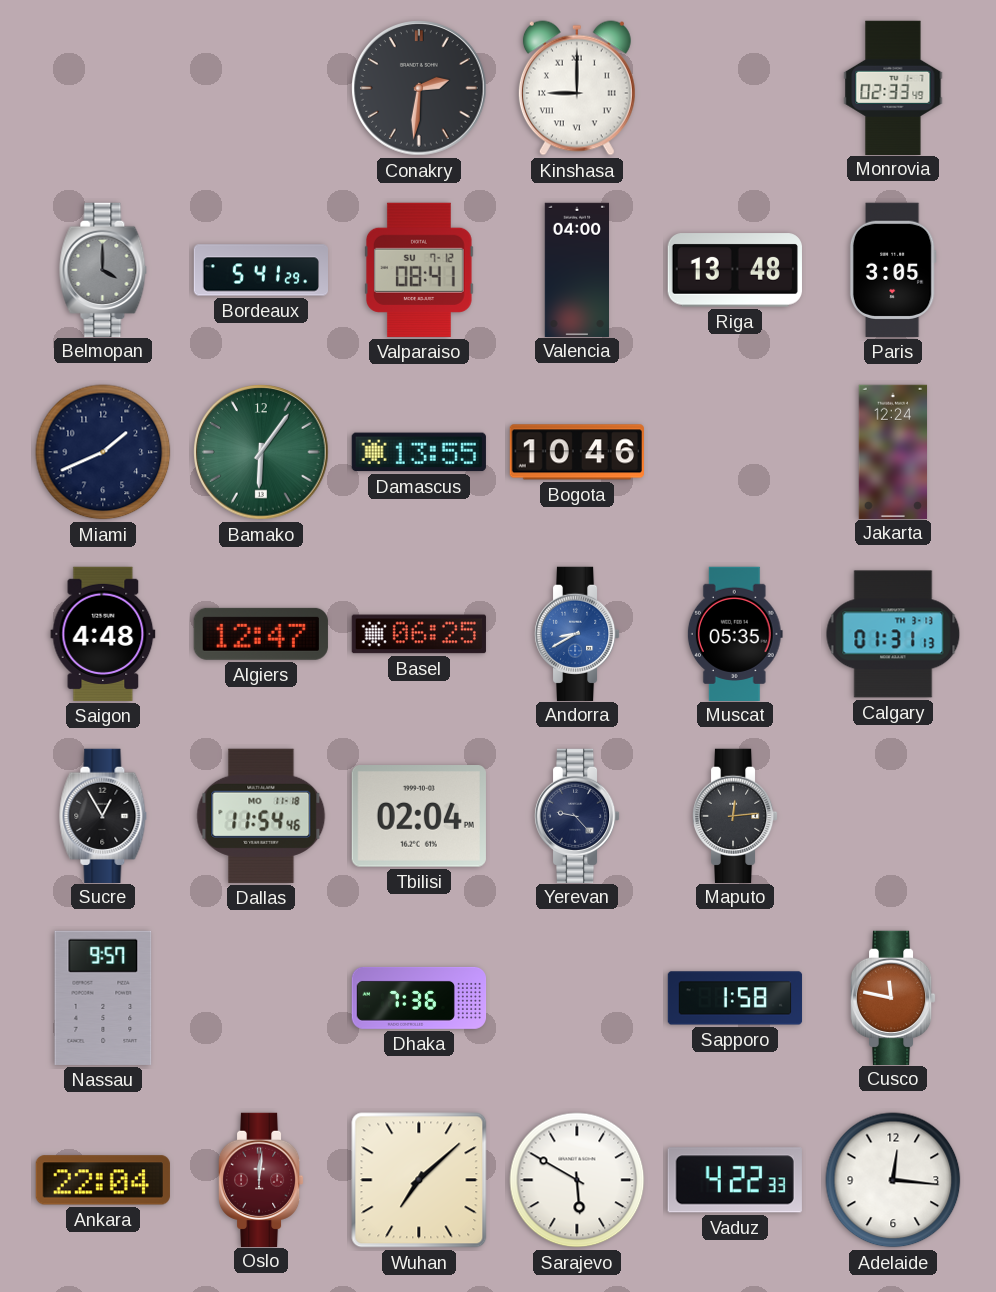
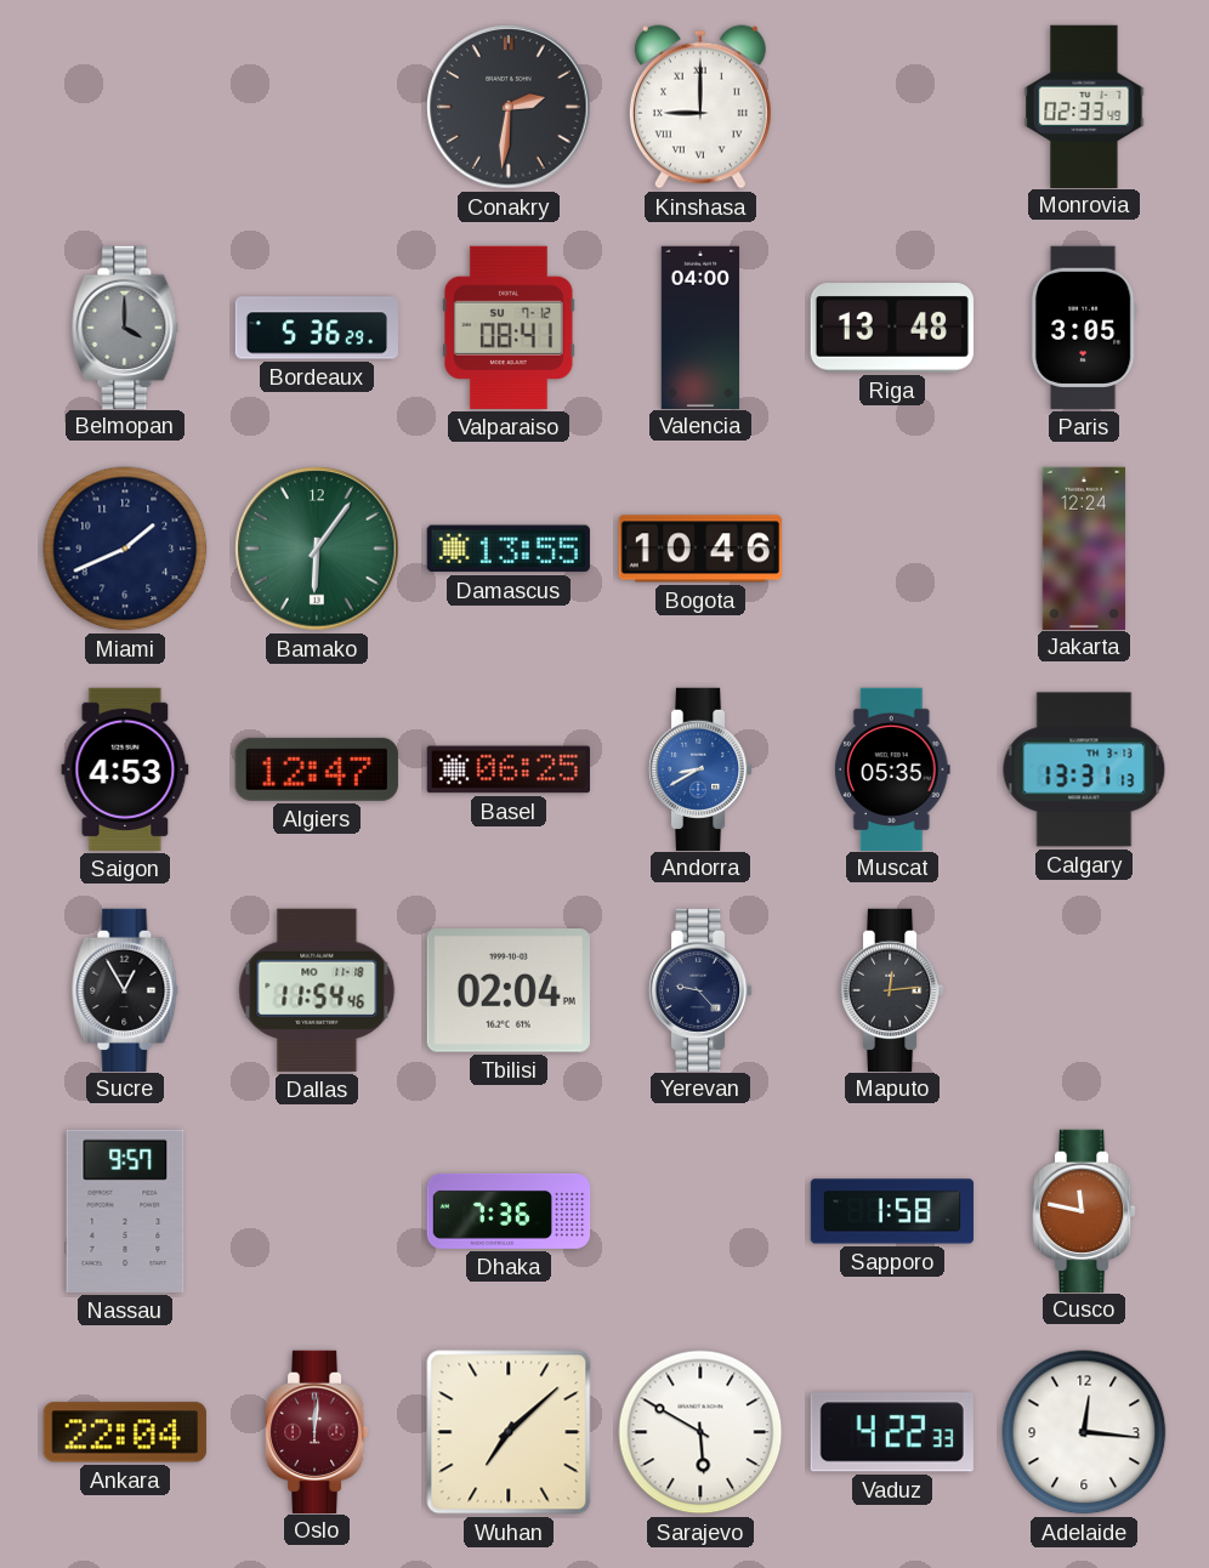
Bordeaux: 5:41 -> 5:36 (317, 328)
Saigon: 4:48 -> 4:53 (125, 769)
Calgary: 01:31 -> 13:31 (1084, 769)
